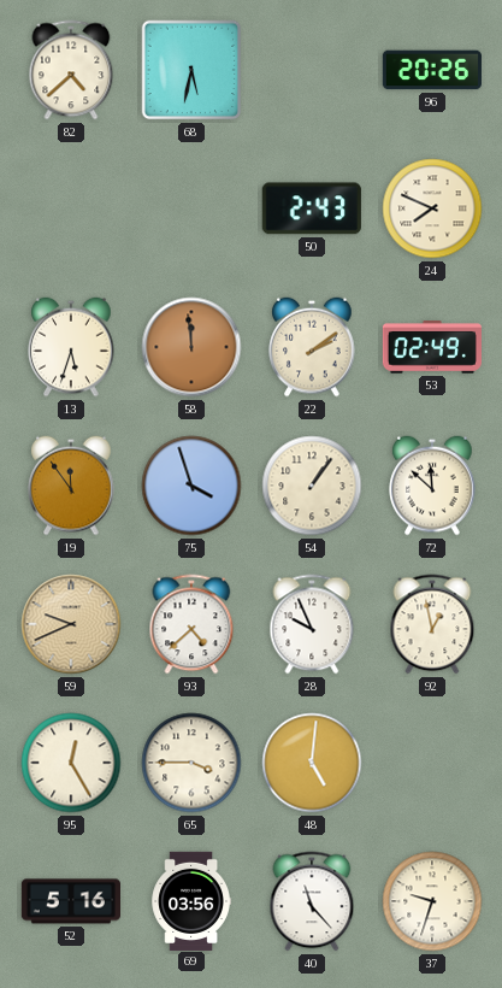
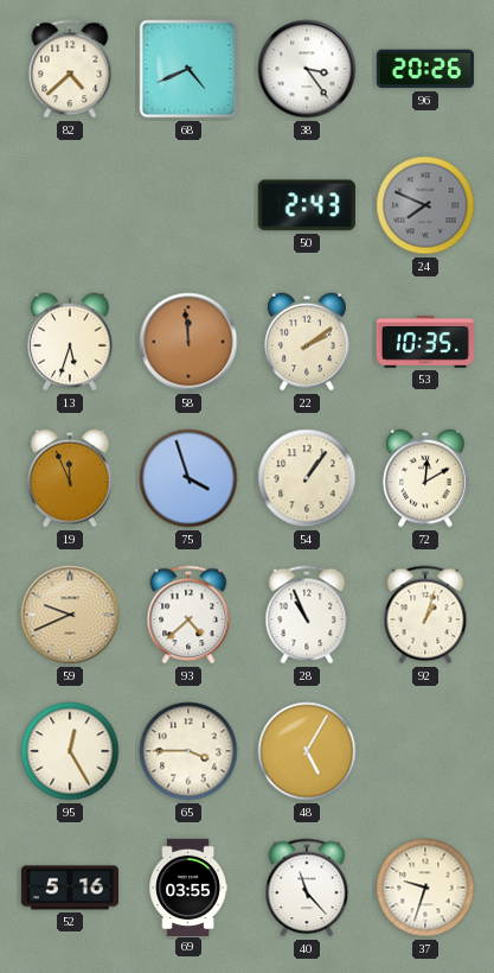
68: 5:32 -> 4:41 (188, 69)
38: none -> 3:24 (307, 69)
24 dial: cream -> grey (425, 205)
53: 02:49 -> 10:35 (425, 342)
19: 11:54 -> 11:56 (70, 478)
72: 11:52 -> 12:10 (425, 478)
28: 9:56 -> 10:56 (307, 615)
92: 12:58 -> 1:03 (425, 615)
48: 5:01 -> 5:05 (307, 751)
69: 03:56 -> 03:55 (187, 886)
